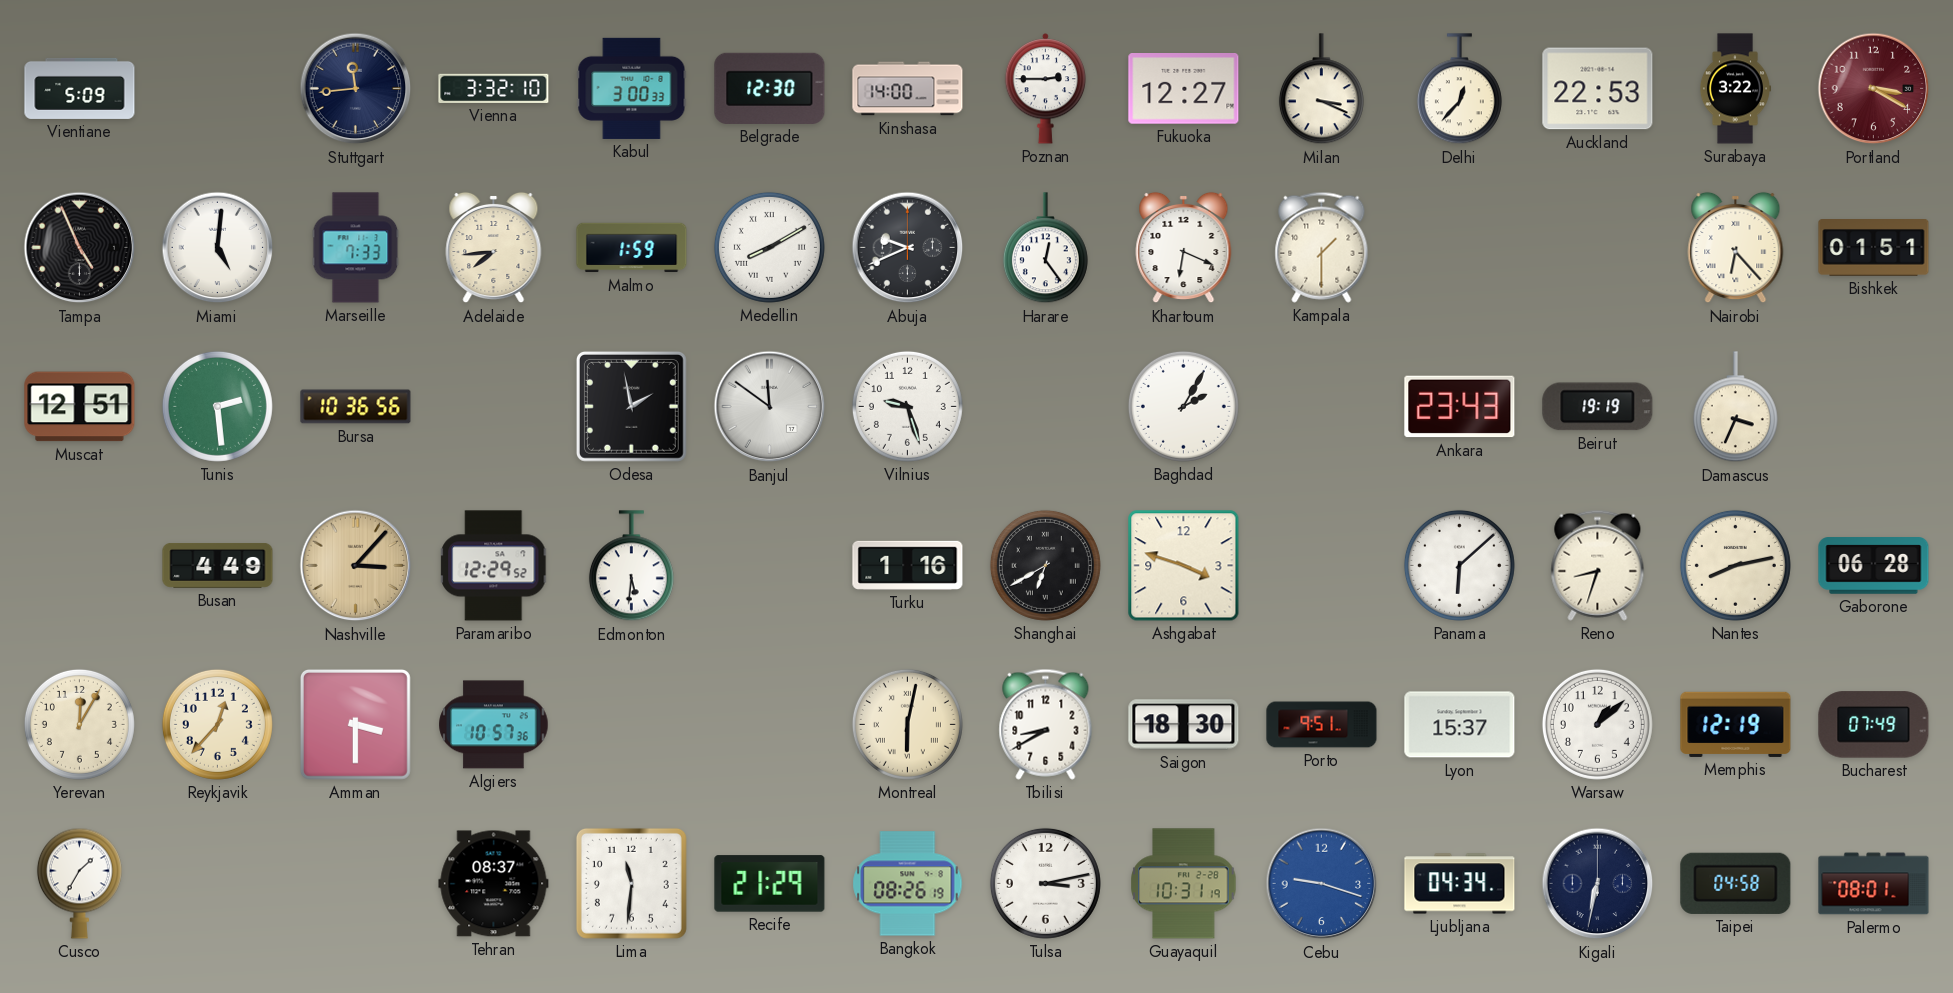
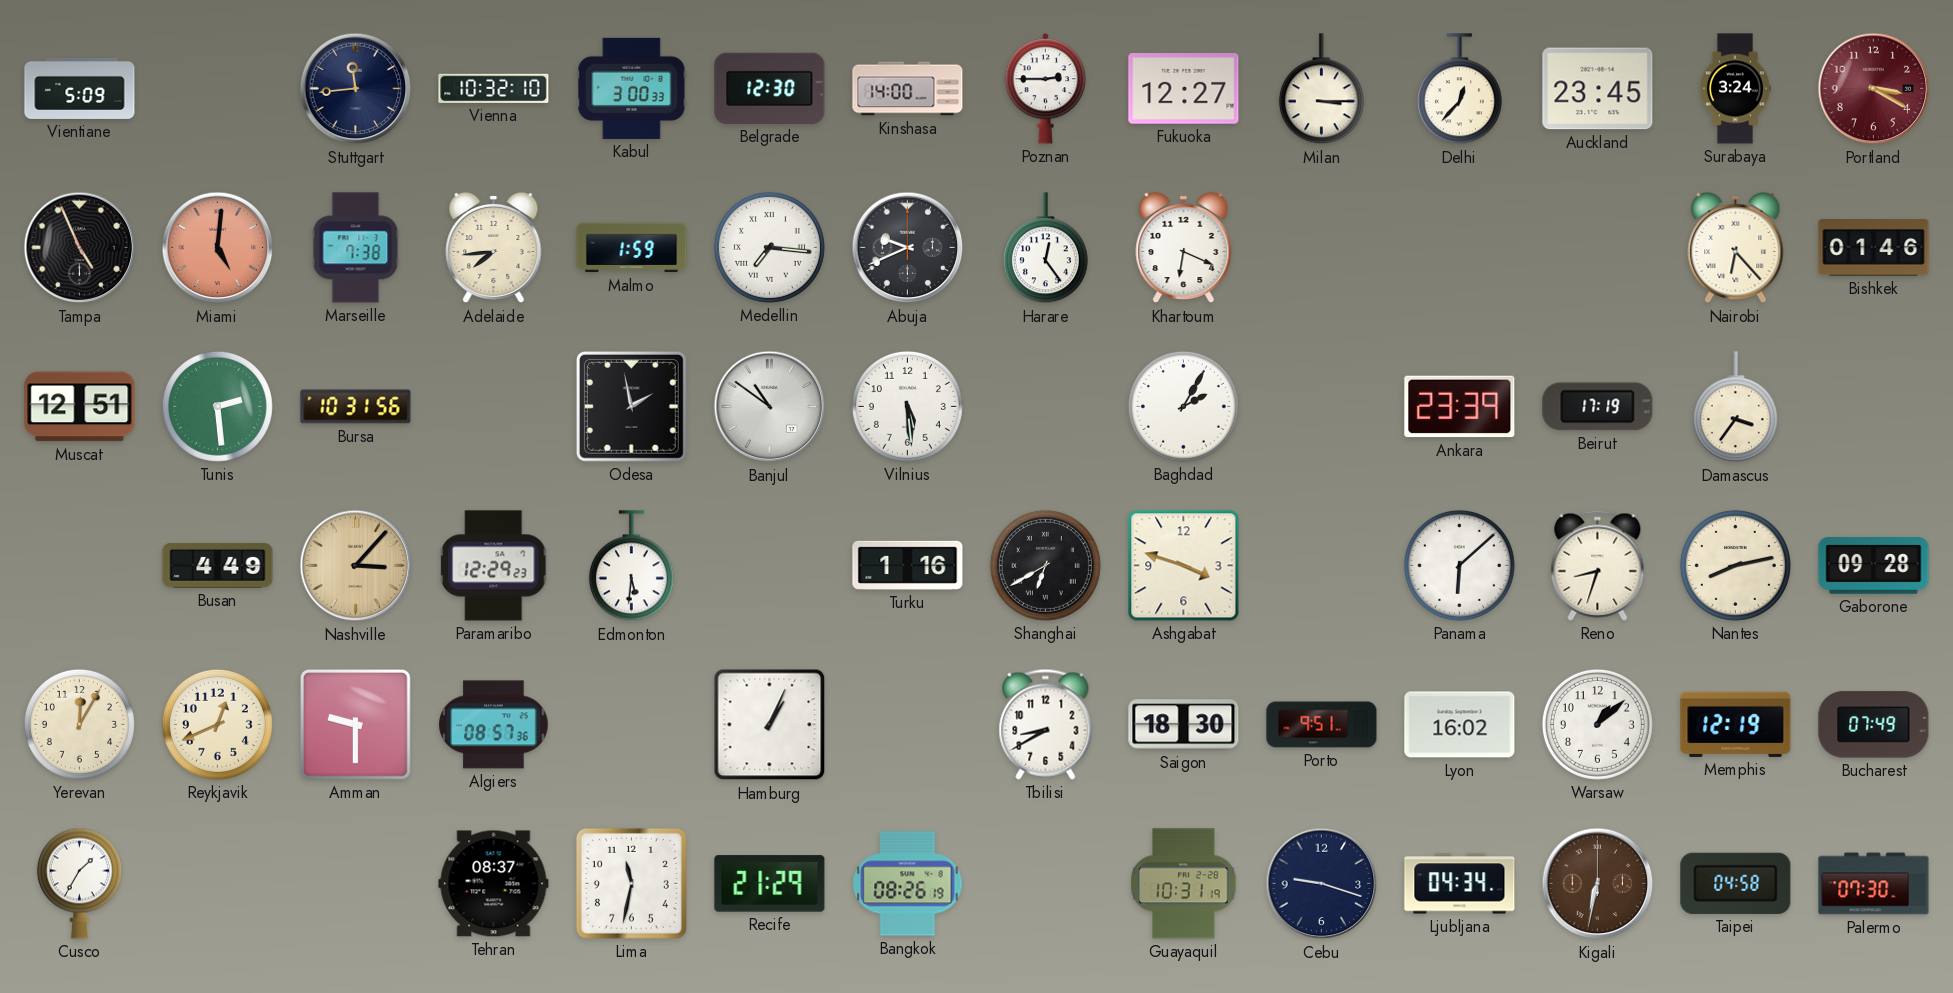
Vienna: 3:32 -> 10:32 (494, 88)
Milan: 3:19 -> 3:15 (1321, 89)
Auckland: 22:53 -> 23:45 (1598, 89)
Surabaya: 3:22 -> 3:24 (1734, 89)
Miami dial: white -> salmon (218, 248)
Marseille: 7:33 -> 7:38 (356, 248)
Medellin: 8:10 -> 7:16 (769, 247)
Kampala: 1:30 -> none (1322, 247)
Bishkek: 01:51 -> 01:46 (1874, 248)
Bursa: 10:36 -> 10:31 (356, 407)
Banjul: 11:51 -> 10:51 (770, 407)
Vilnius: 9:27 -> 5:29 (907, 406)
Ankara: 23:43 -> 23:39 (1460, 407)
Beirut: 19:19 -> 17:19 (1598, 407)
Damascus: 3:34 -> 3:36 (1735, 407)
Paramaribo: 12:29:52 -> 12:29:23 (494, 566)
Gaborone: 06:28 -> 09:28 (1874, 566)
Reykjavik: 12:37 -> 12:41 (217, 724)
Amman: 3:30 -> 9:30 (355, 724)
Algiers: 10:57 -> 08:57 (494, 725)
Hamburg: none -> 1:04 (770, 725)
Montreal: 6:02 -> none (907, 724)
Lyon: 15:37 -> 16:02 (1460, 725)
Lima: 11:31 -> 11:32 (631, 883)
Tulsa: 3:13 -> none (1045, 883)
Cebu dial: blue -> navy (1322, 884)
Kigali dial: navy -> brown (1598, 884)
Palermo: 08:01 -> 07:30 (1874, 884)
